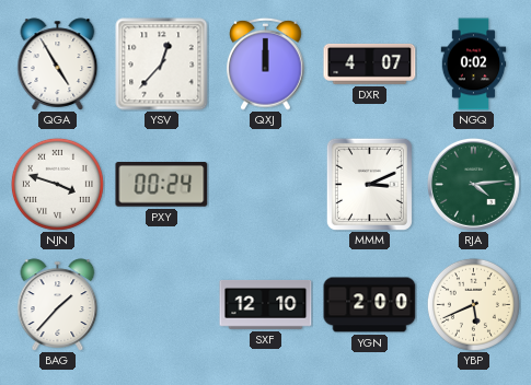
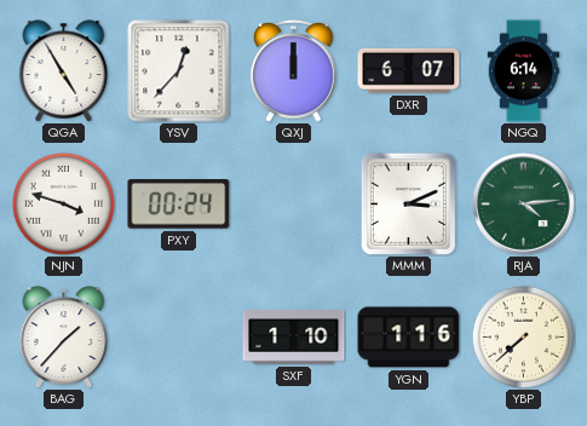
DXR: 4:07 -> 6:07 (409, 70)
NGQ: 0:02 -> 6:14 (524, 71)
SXF: 12:10 -> 1:10 (294, 336)
YGN: 2:00 -> 1:16 (409, 338)
YBP: 5:41 -> 7:38 (523, 336)
